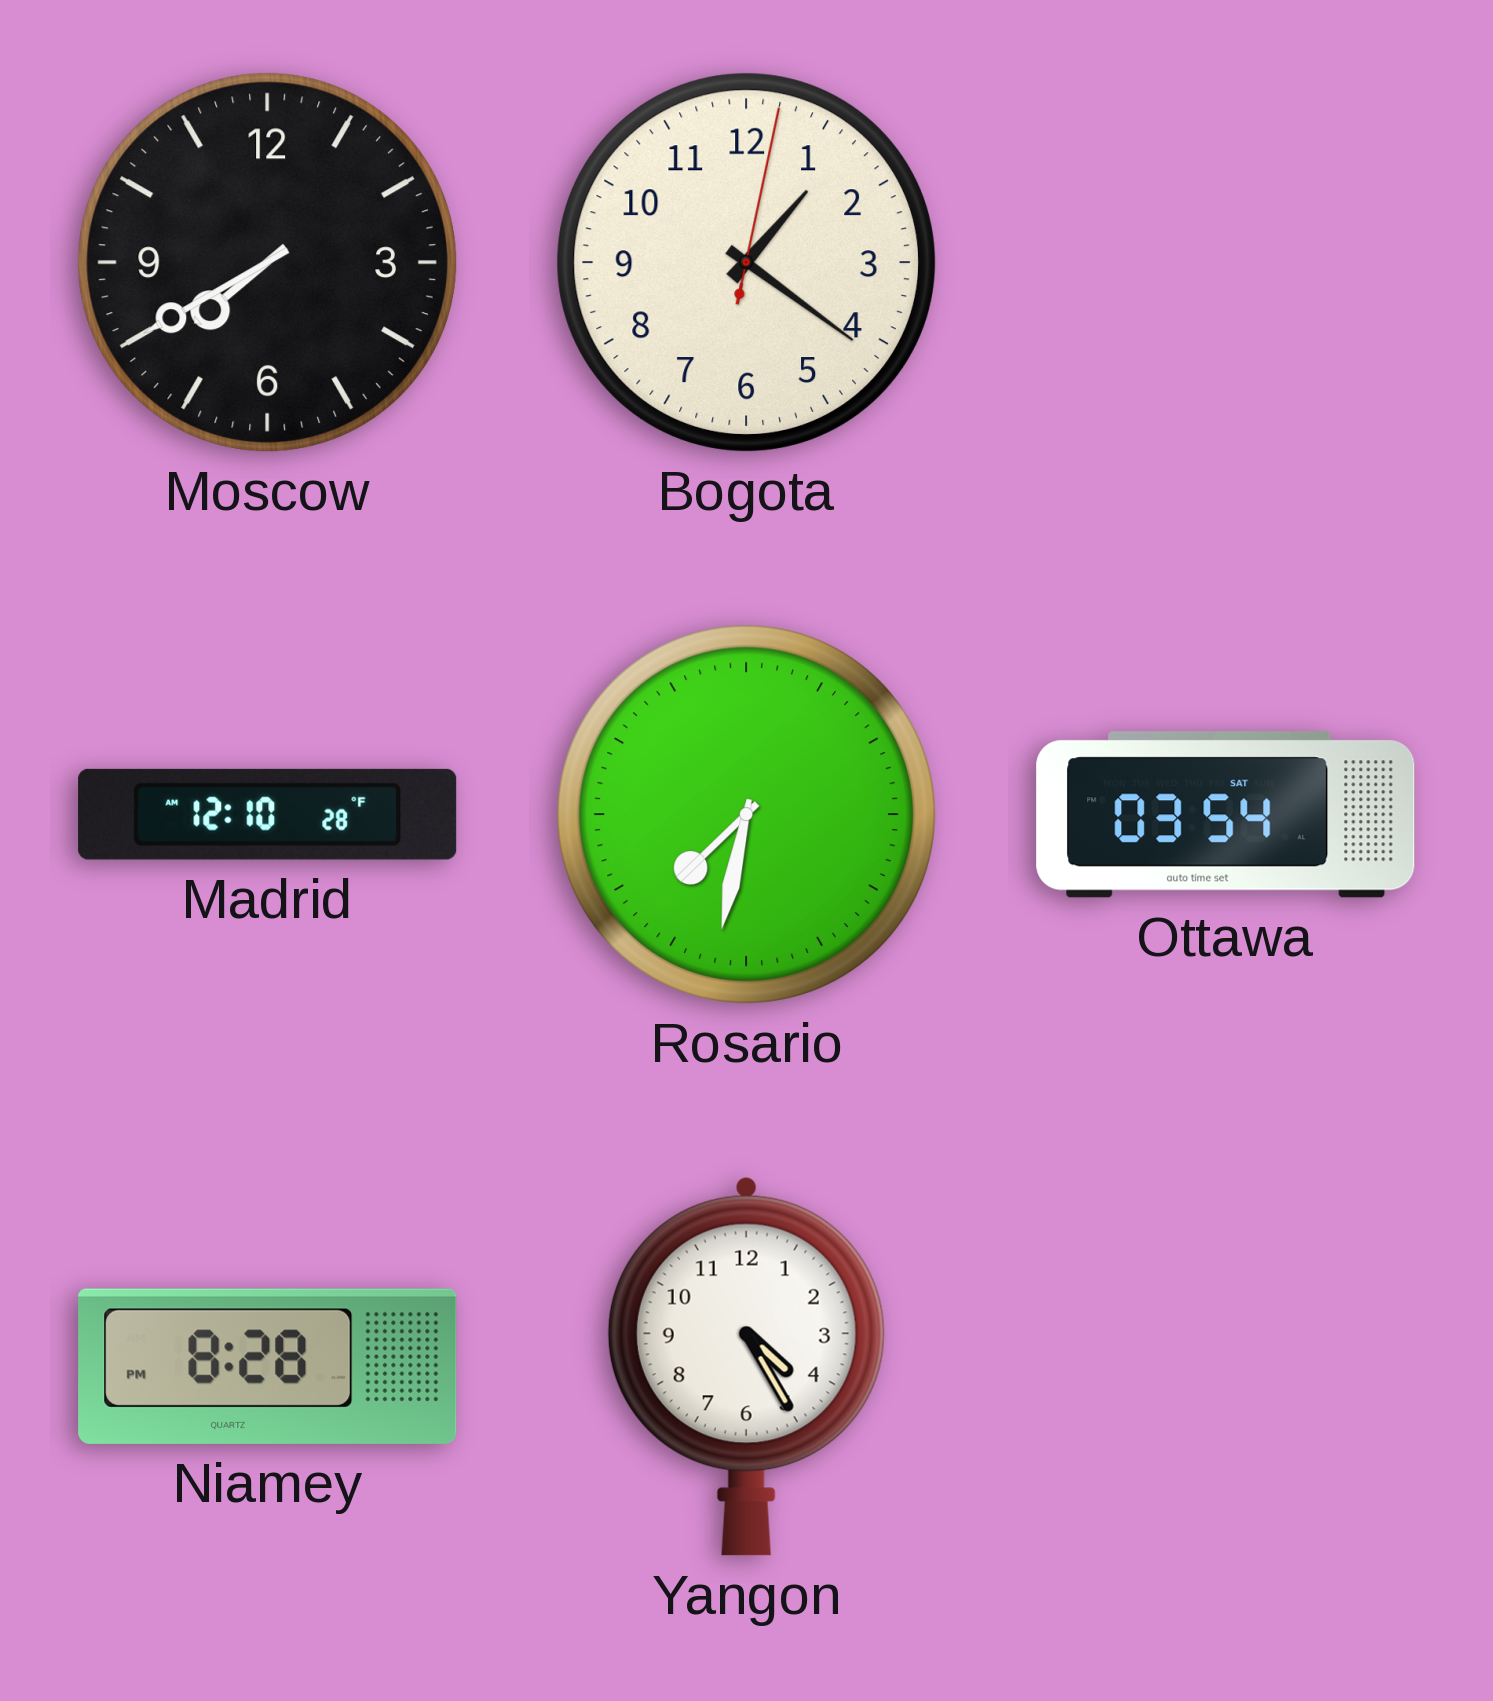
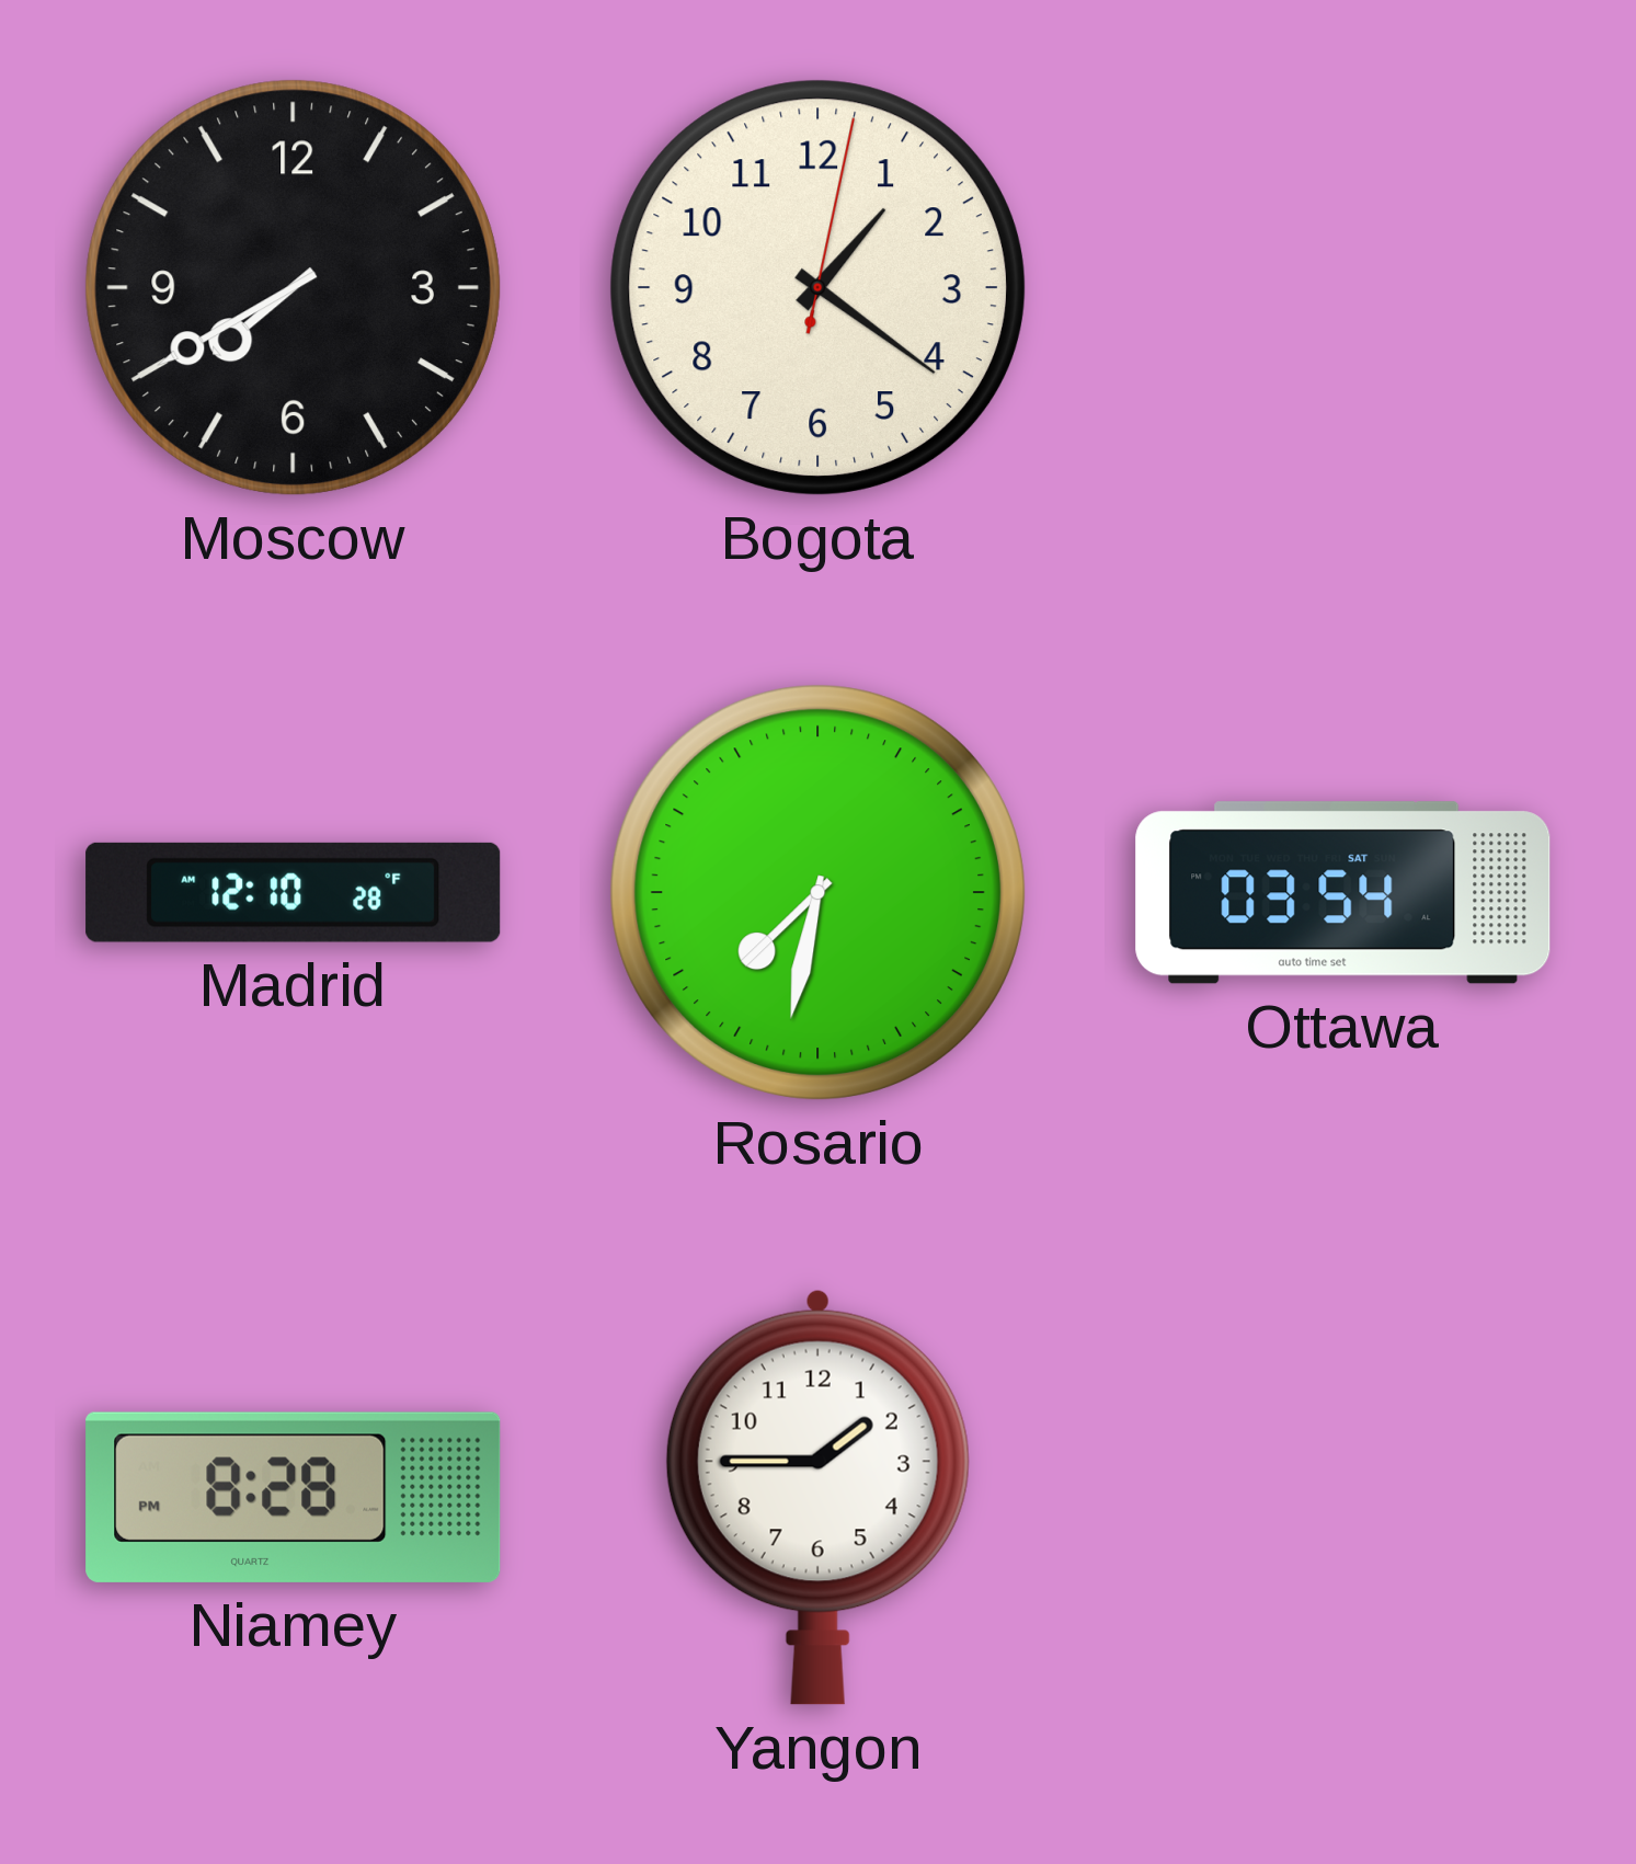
Yangon: 4:25 -> 1:45 (817, 1497)
